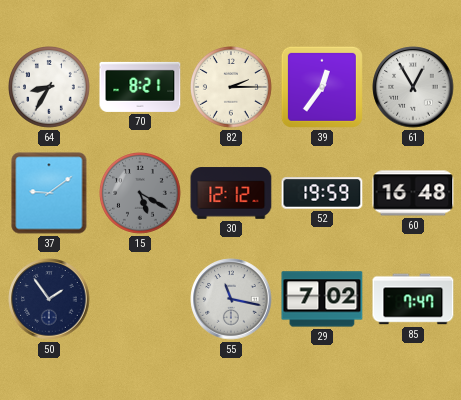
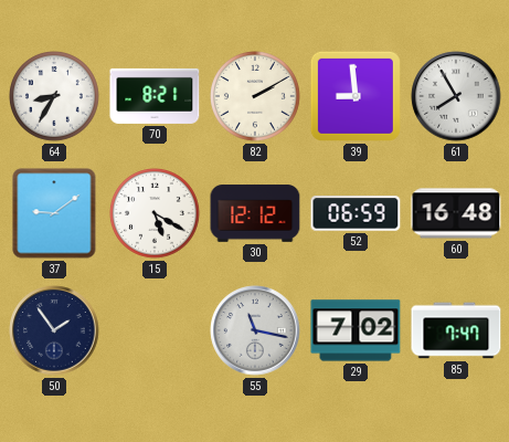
82: 2:15 -> 2:10 (256, 97)
39: 12:36 -> 8:59 (356, 96)
61: 12:55 -> 7:55 (456, 96)
15 dial: grey -> white (156, 214)
52: 19:59 -> 06:59 (356, 213)
